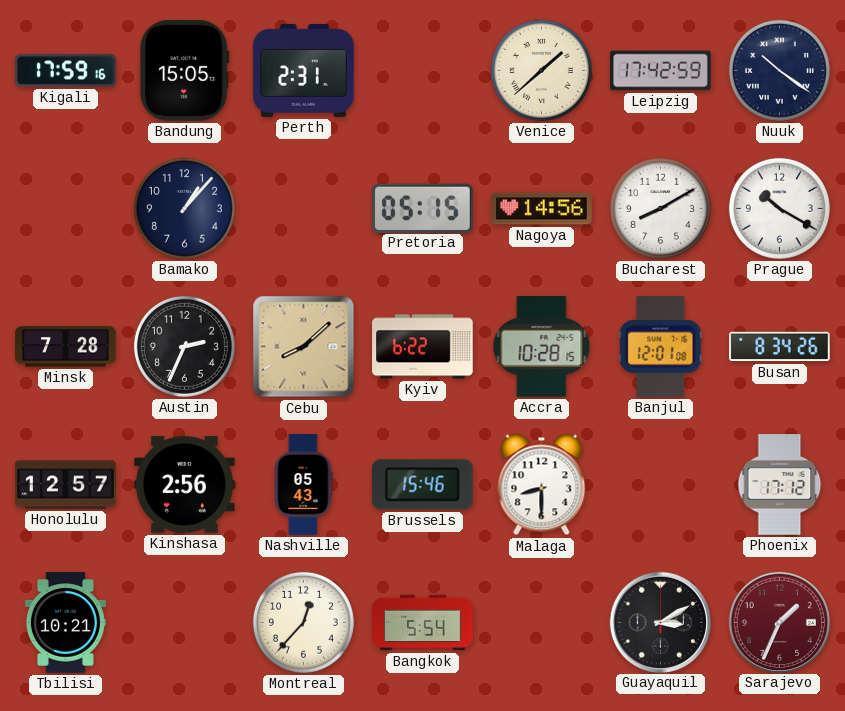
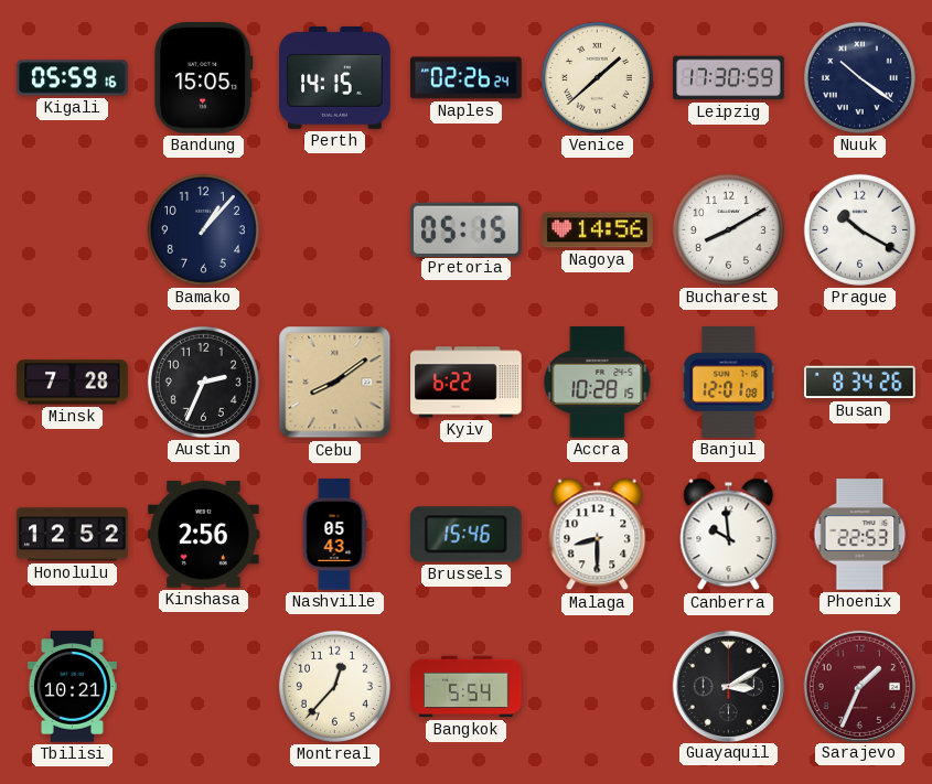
Kigali: 17:59 -> 05:59 (73, 78)
Perth: 2:31 -> 14:15 (335, 77)
Naples: none -> 02:26 (467, 78)
Leipzig: 17:42 -> 17:30 (729, 78)
Cebu: 8:08 -> 8:09 (335, 383)
Honolulu: 12:57 -> 12:52 (73, 535)
Canberra: none -> 9:59 (729, 535)
Phoenix: 17:12 -> 22:53 (860, 535)
